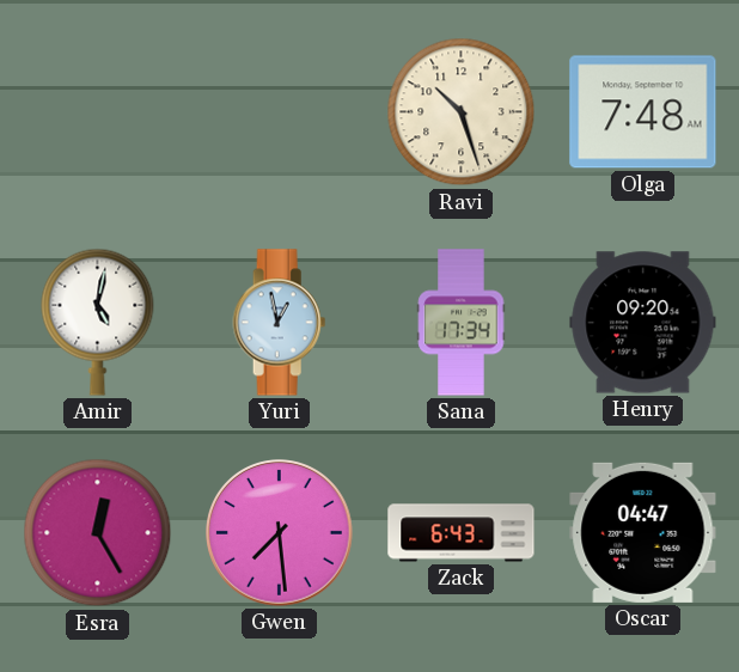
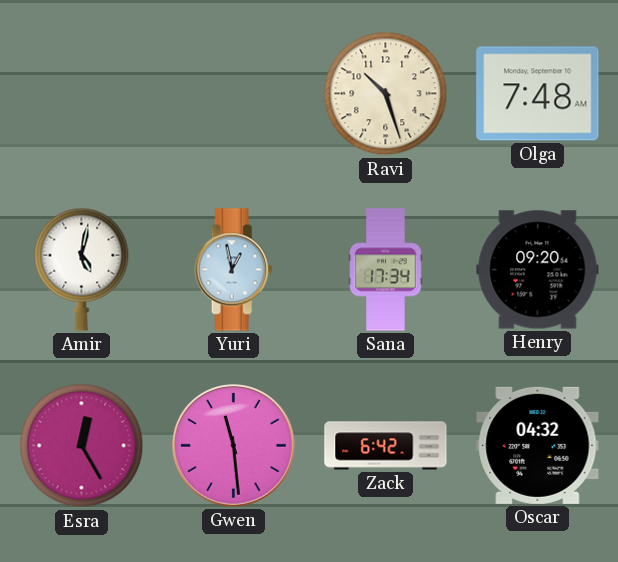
Gwen: 7:29 -> 11:29 (234, 446)
Zack: 6:43 -> 6:42 (386, 446)
Oscar: 04:47 -> 04:32 (538, 445)
